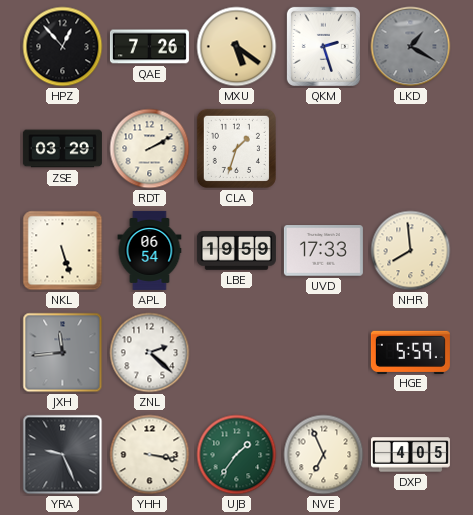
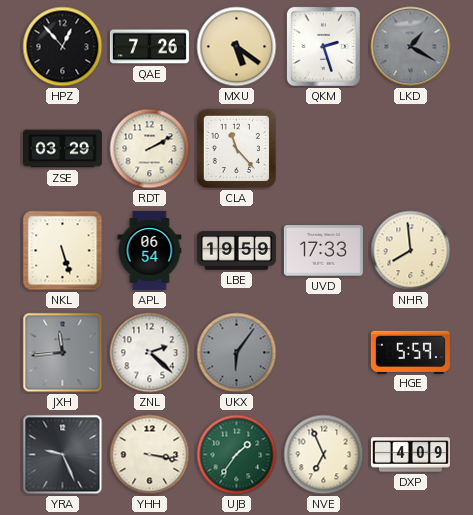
CLA: 1:33 -> 11:23 (236, 148)
UKX: none -> 6:06 (237, 353)
DXP: 4:05 -> 4:09 (410, 455)
